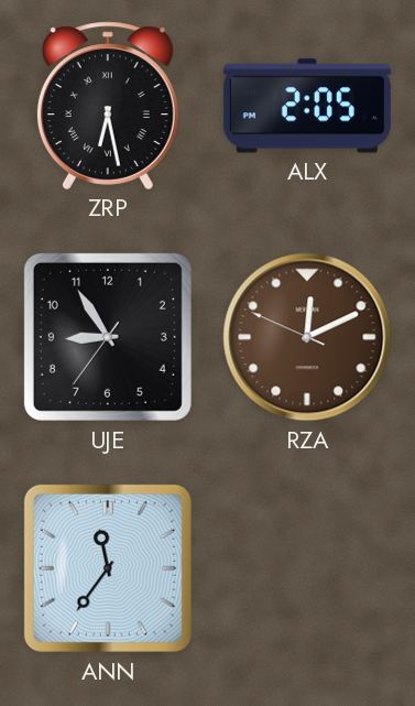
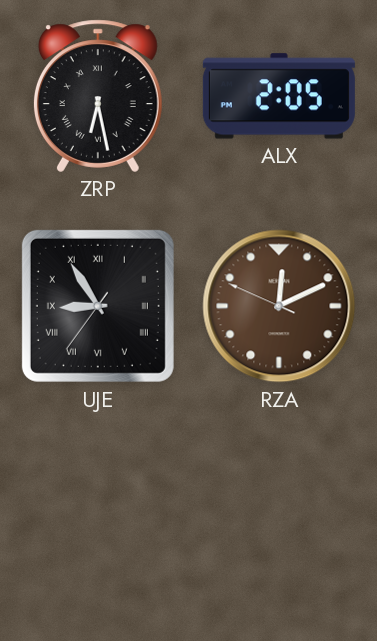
UJE numerals: Arabic -> Roman (98, 306)
ANN: 11:36 -> none (108, 568)
